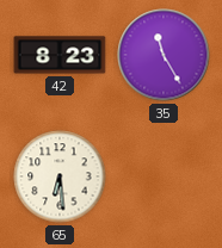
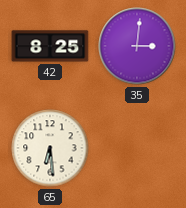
42: 8:23 -> 8:25 (50, 46)
35: 11:25 -> 3:01 (137, 46)
